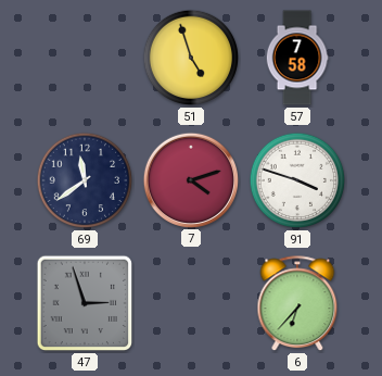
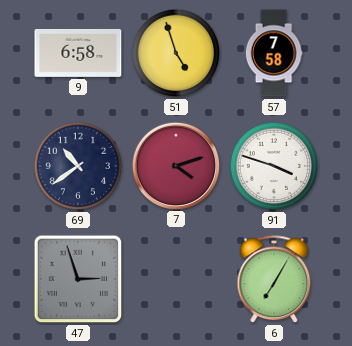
9: none -> 6:58 (78, 53)
69: 11:39 -> 10:39 (78, 166)
6: 6:37 -> 7:05 (274, 280)
